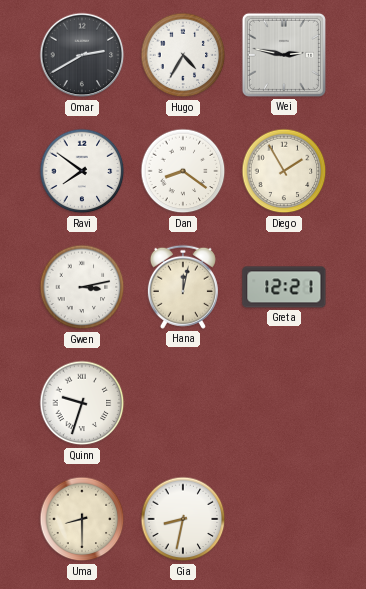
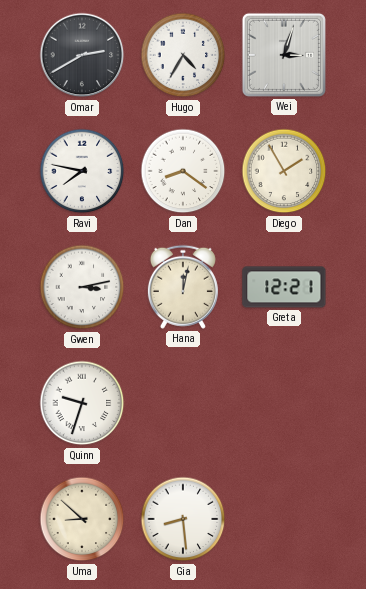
Wei: 2:47 -> 3:03 (284, 55)
Ravi: 7:51 -> 7:47 (82, 171)
Uma: 8:30 -> 8:52 (82, 519)
Gia: 8:32 -> 8:29 (183, 519)
